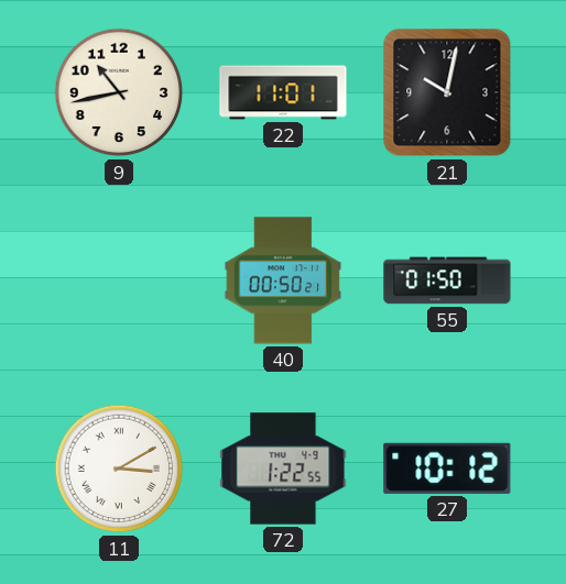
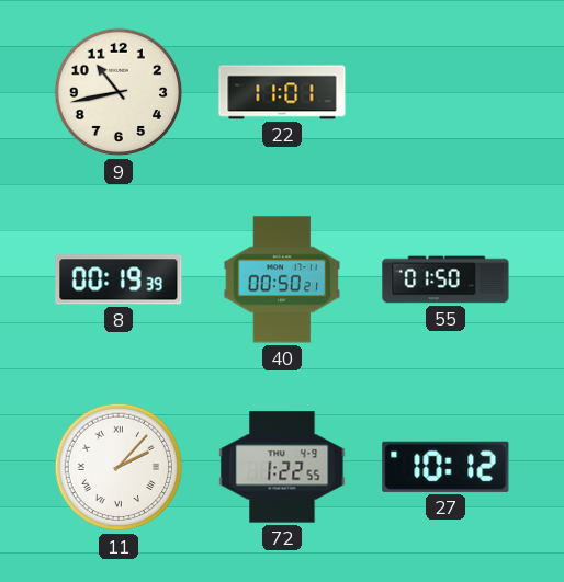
21: 10:02 -> none (447, 92)
8: none -> 00:19 (119, 279)
11: 3:10 -> 2:07 (119, 467)
